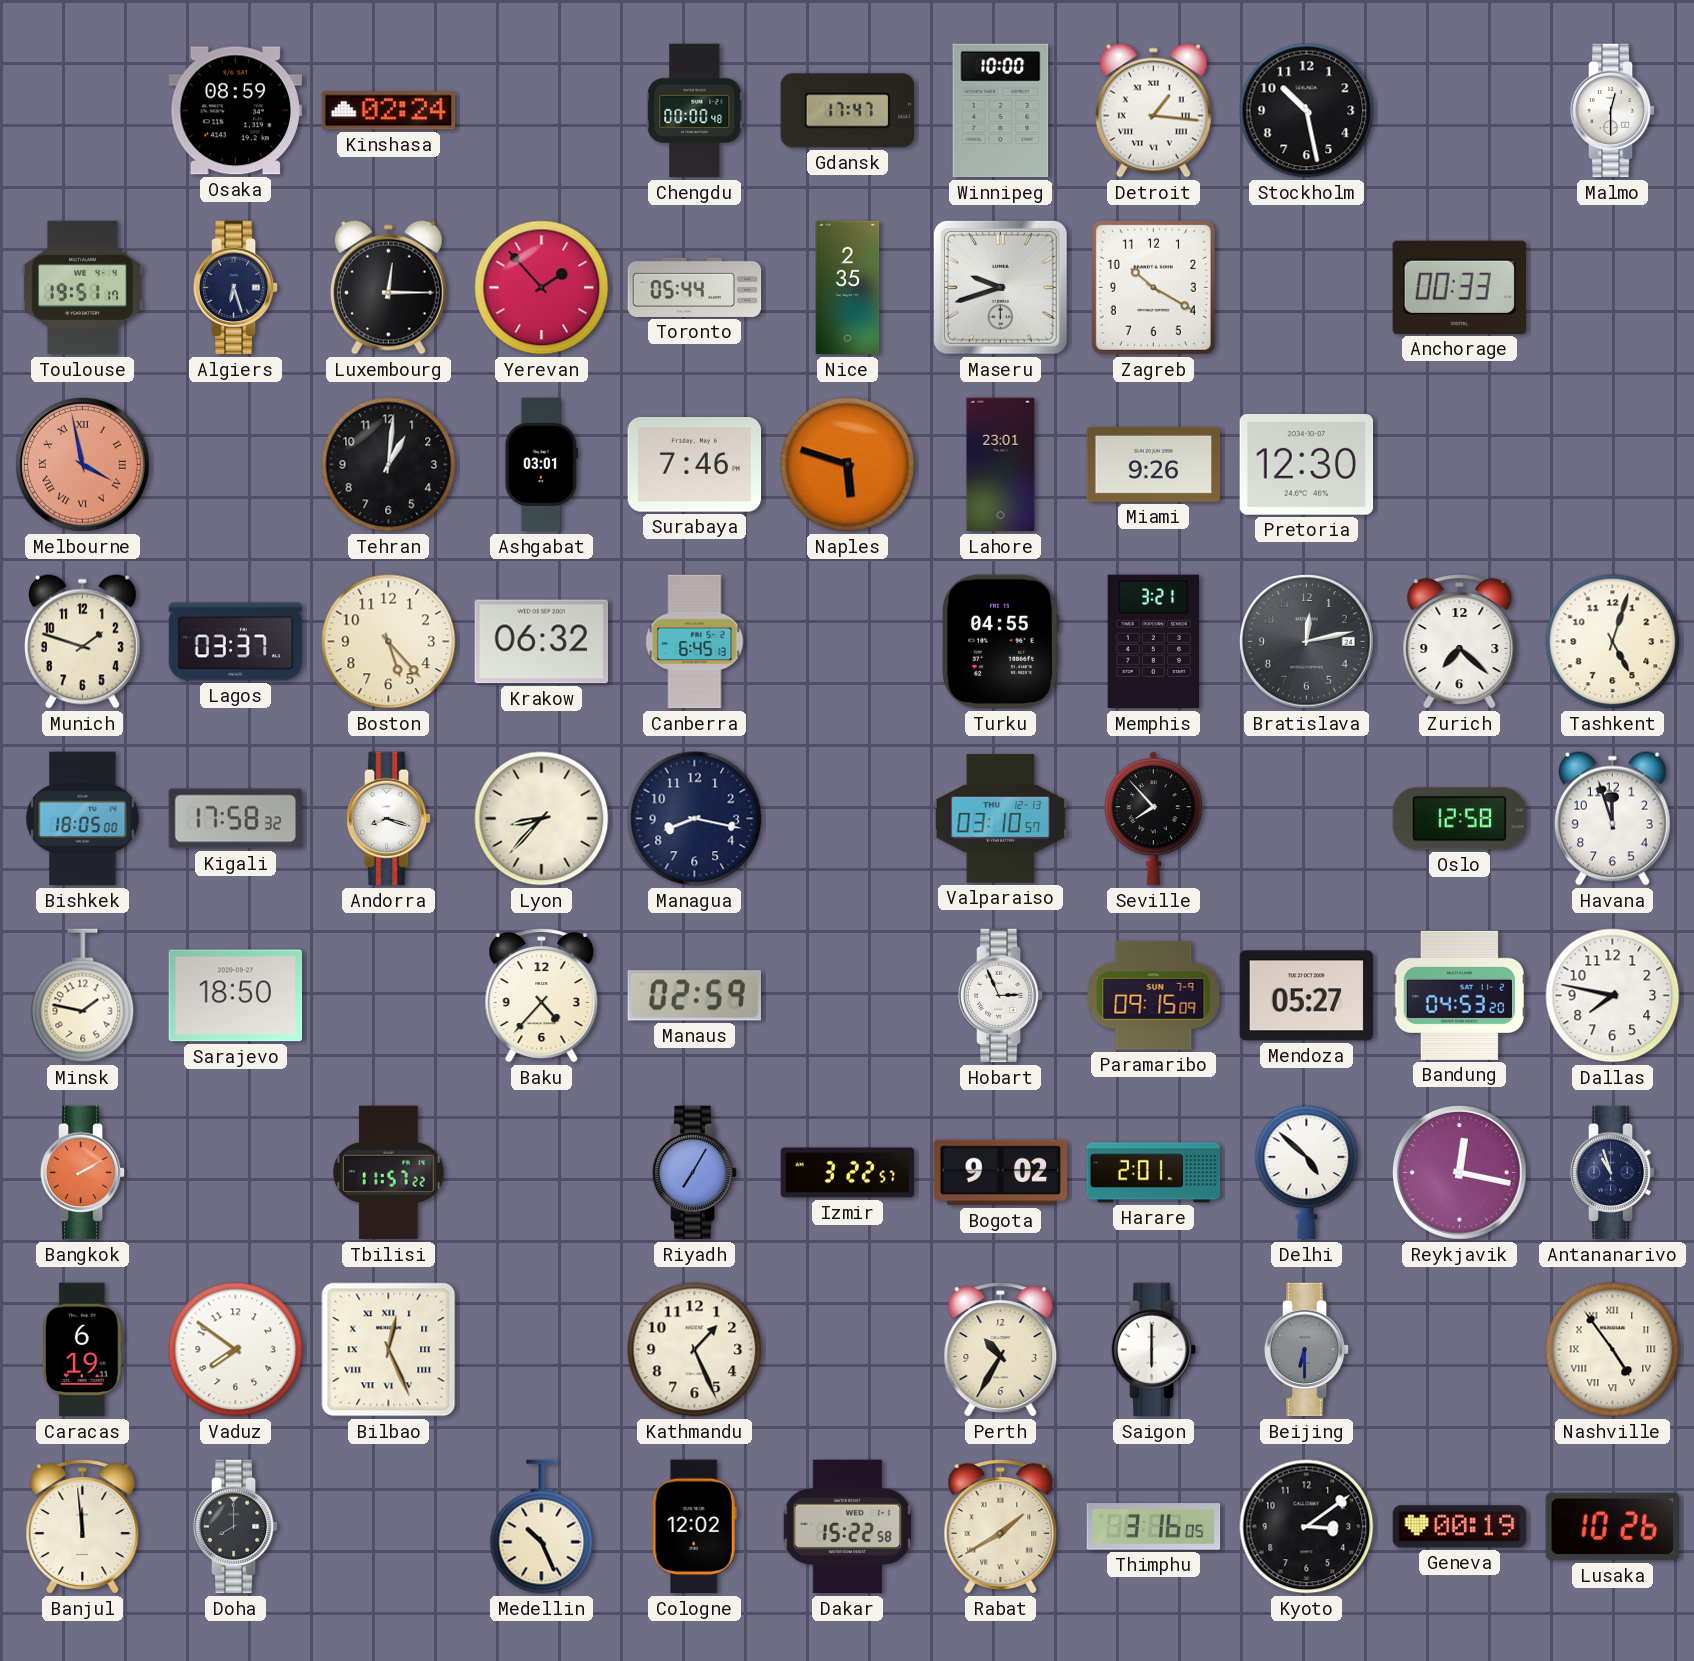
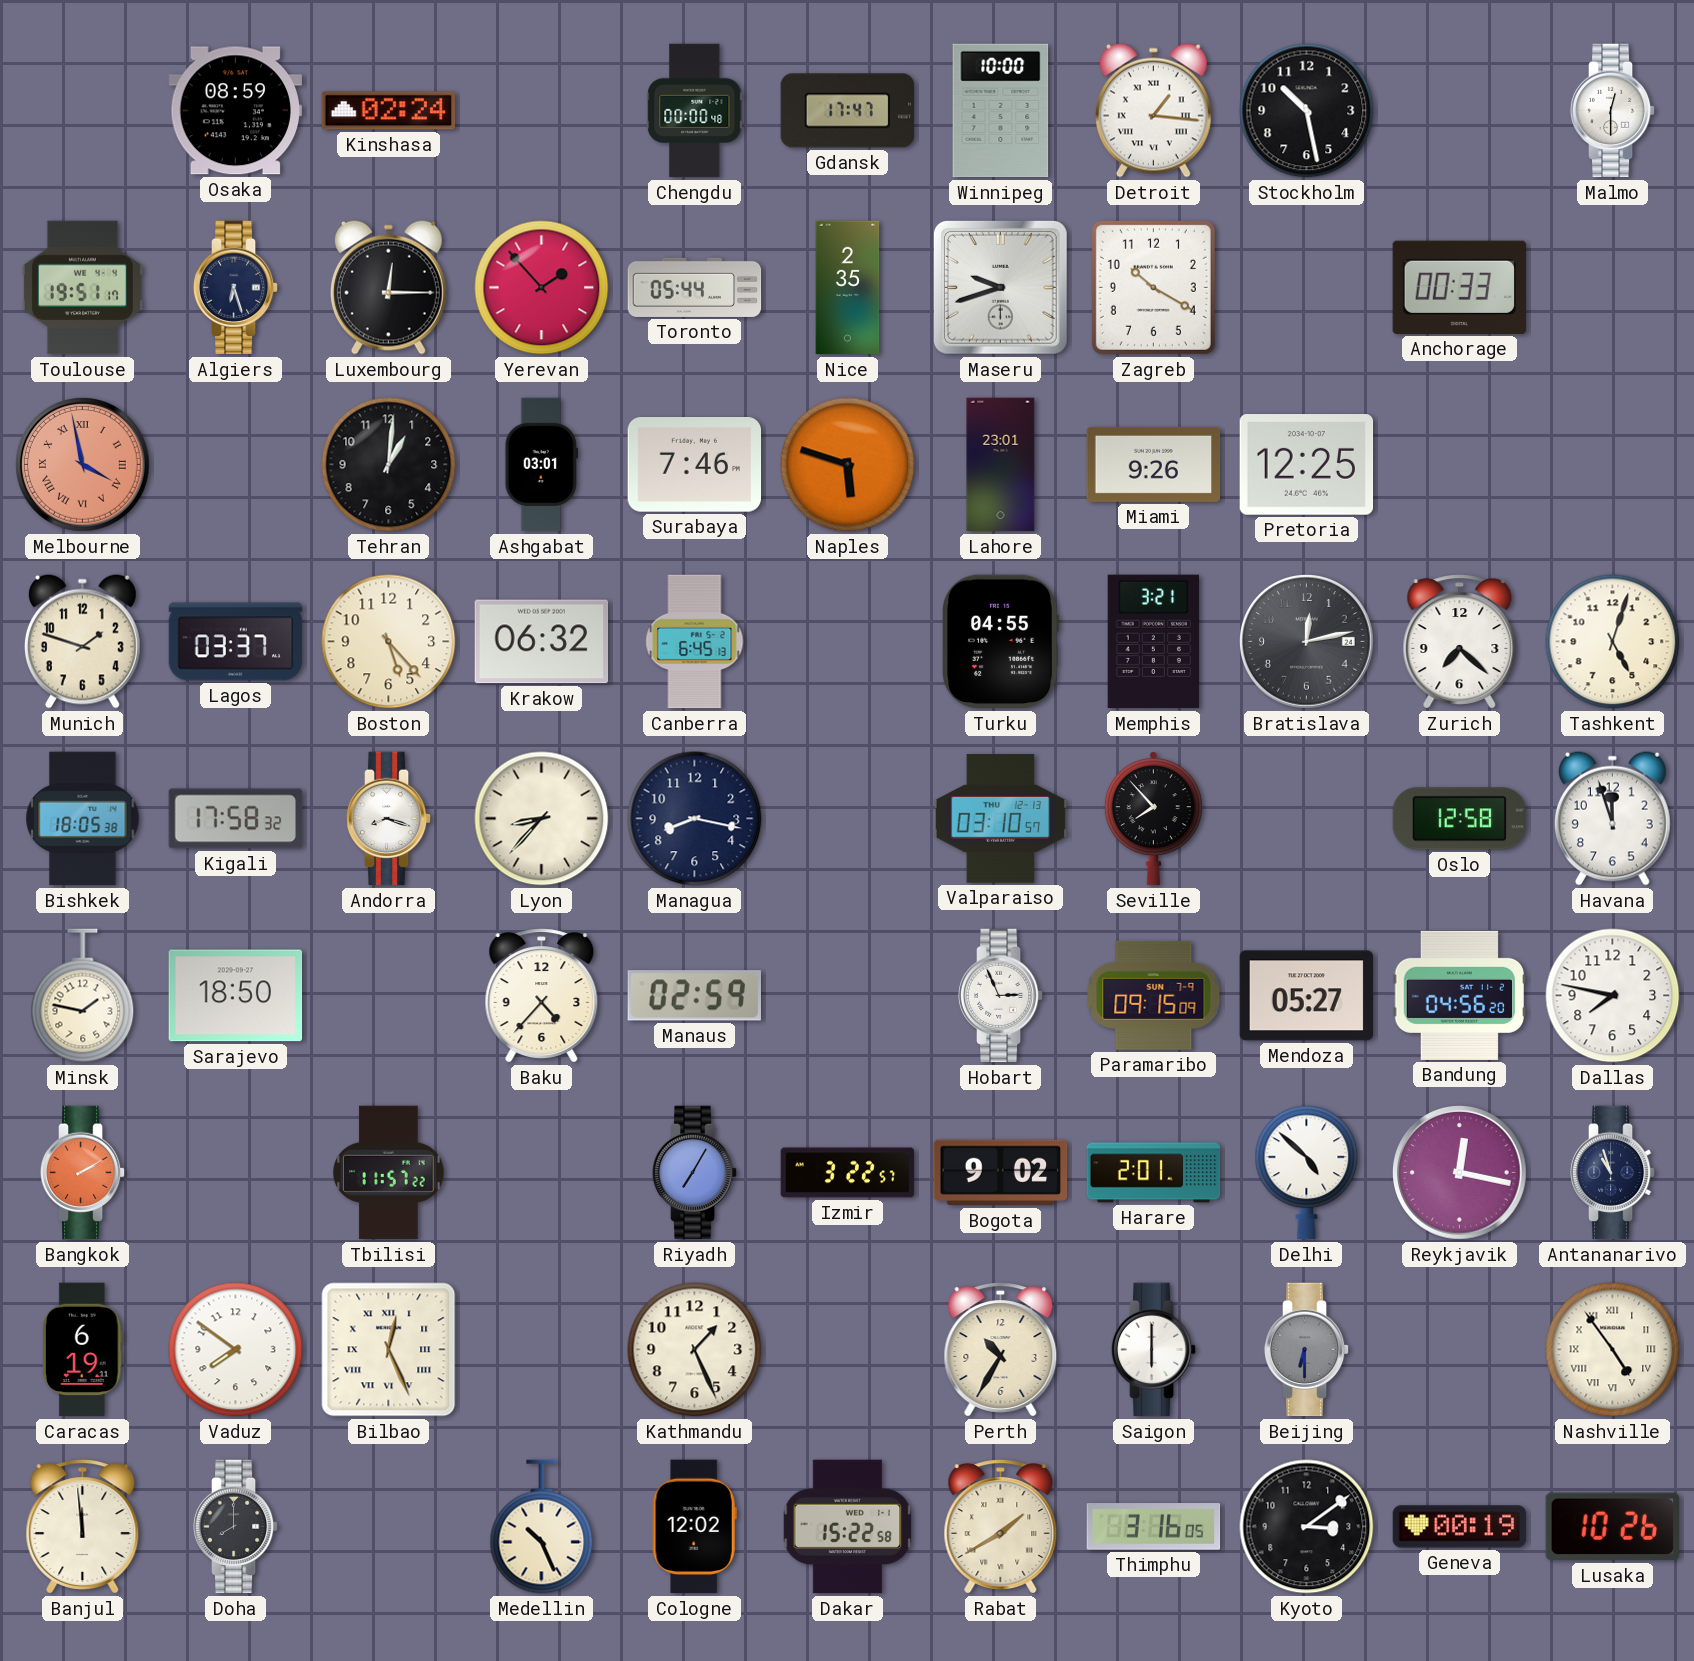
Pretoria: 12:30 -> 12:25 (1307, 465)
Bishkek: 18:05:00 -> 18:05:38 (83, 819)
Bandung: 04:53 -> 04:56 (1460, 995)
